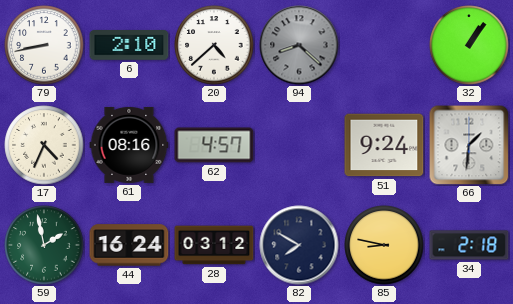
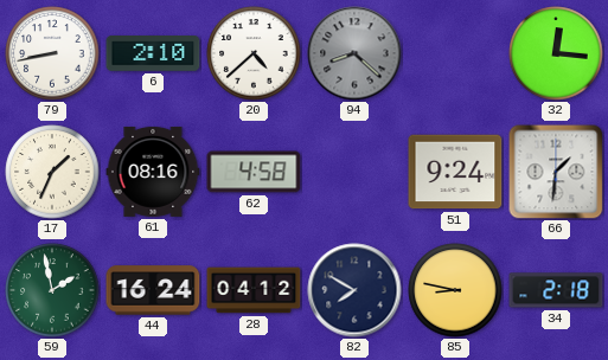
32: 1:06 -> 12:16 (556, 53)
17: 4:34 -> 1:34 (52, 172)
62: 4:57 -> 4:58 (254, 172)
28: 03:12 -> 04:12 (254, 290)
